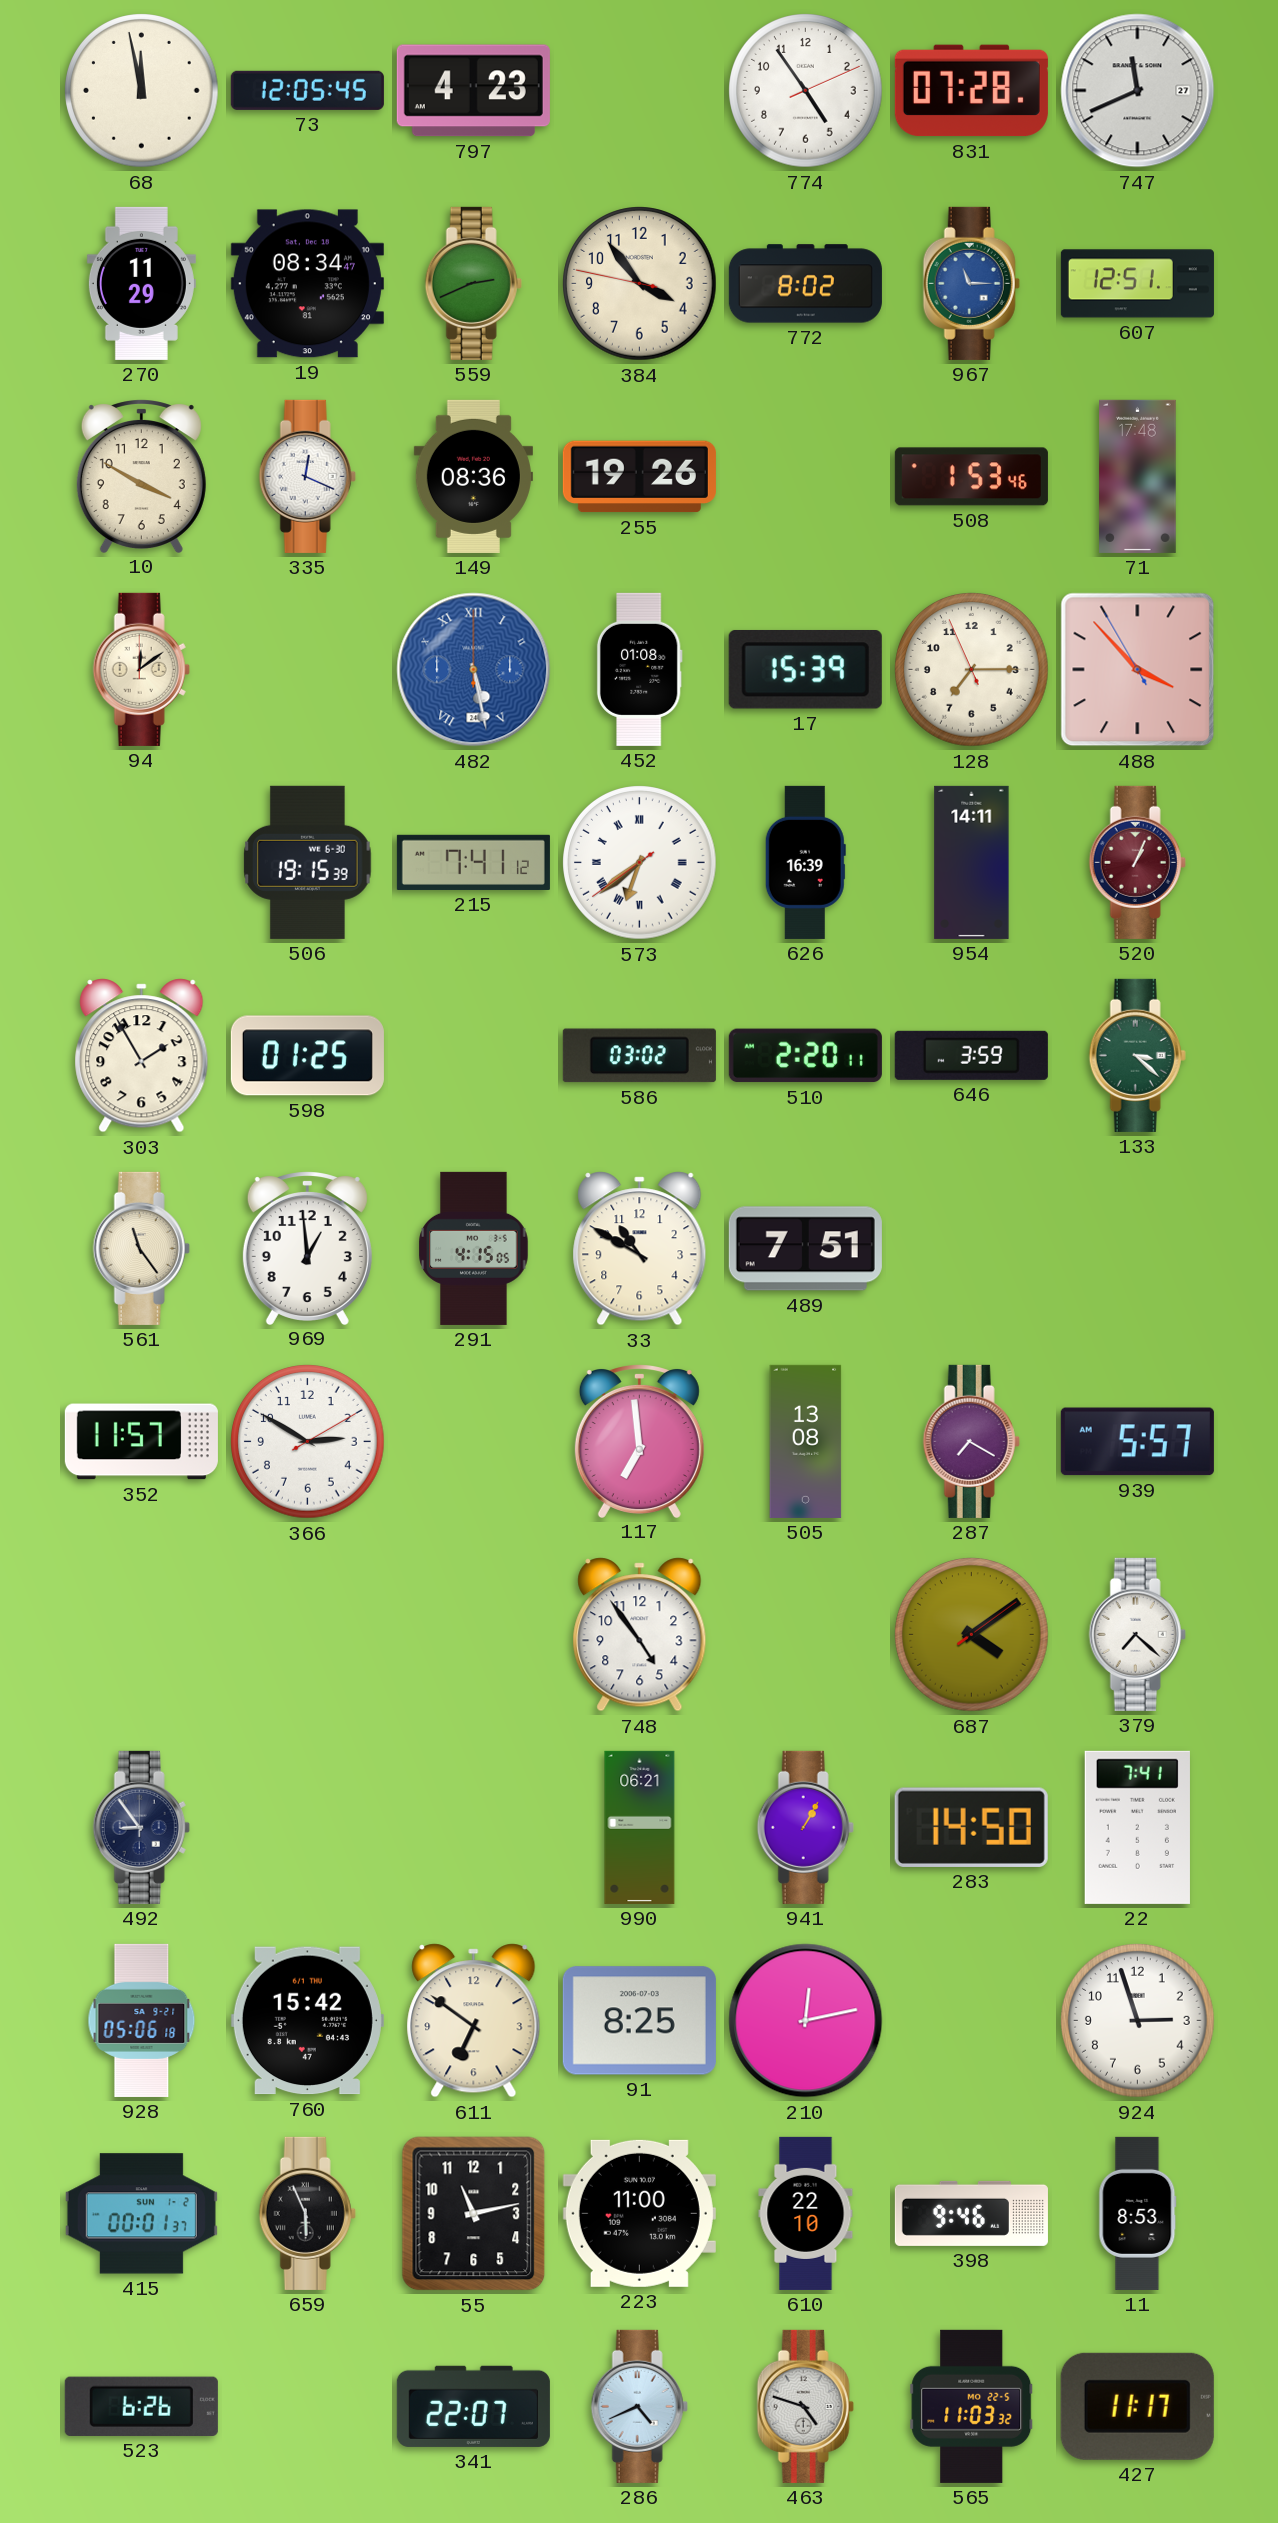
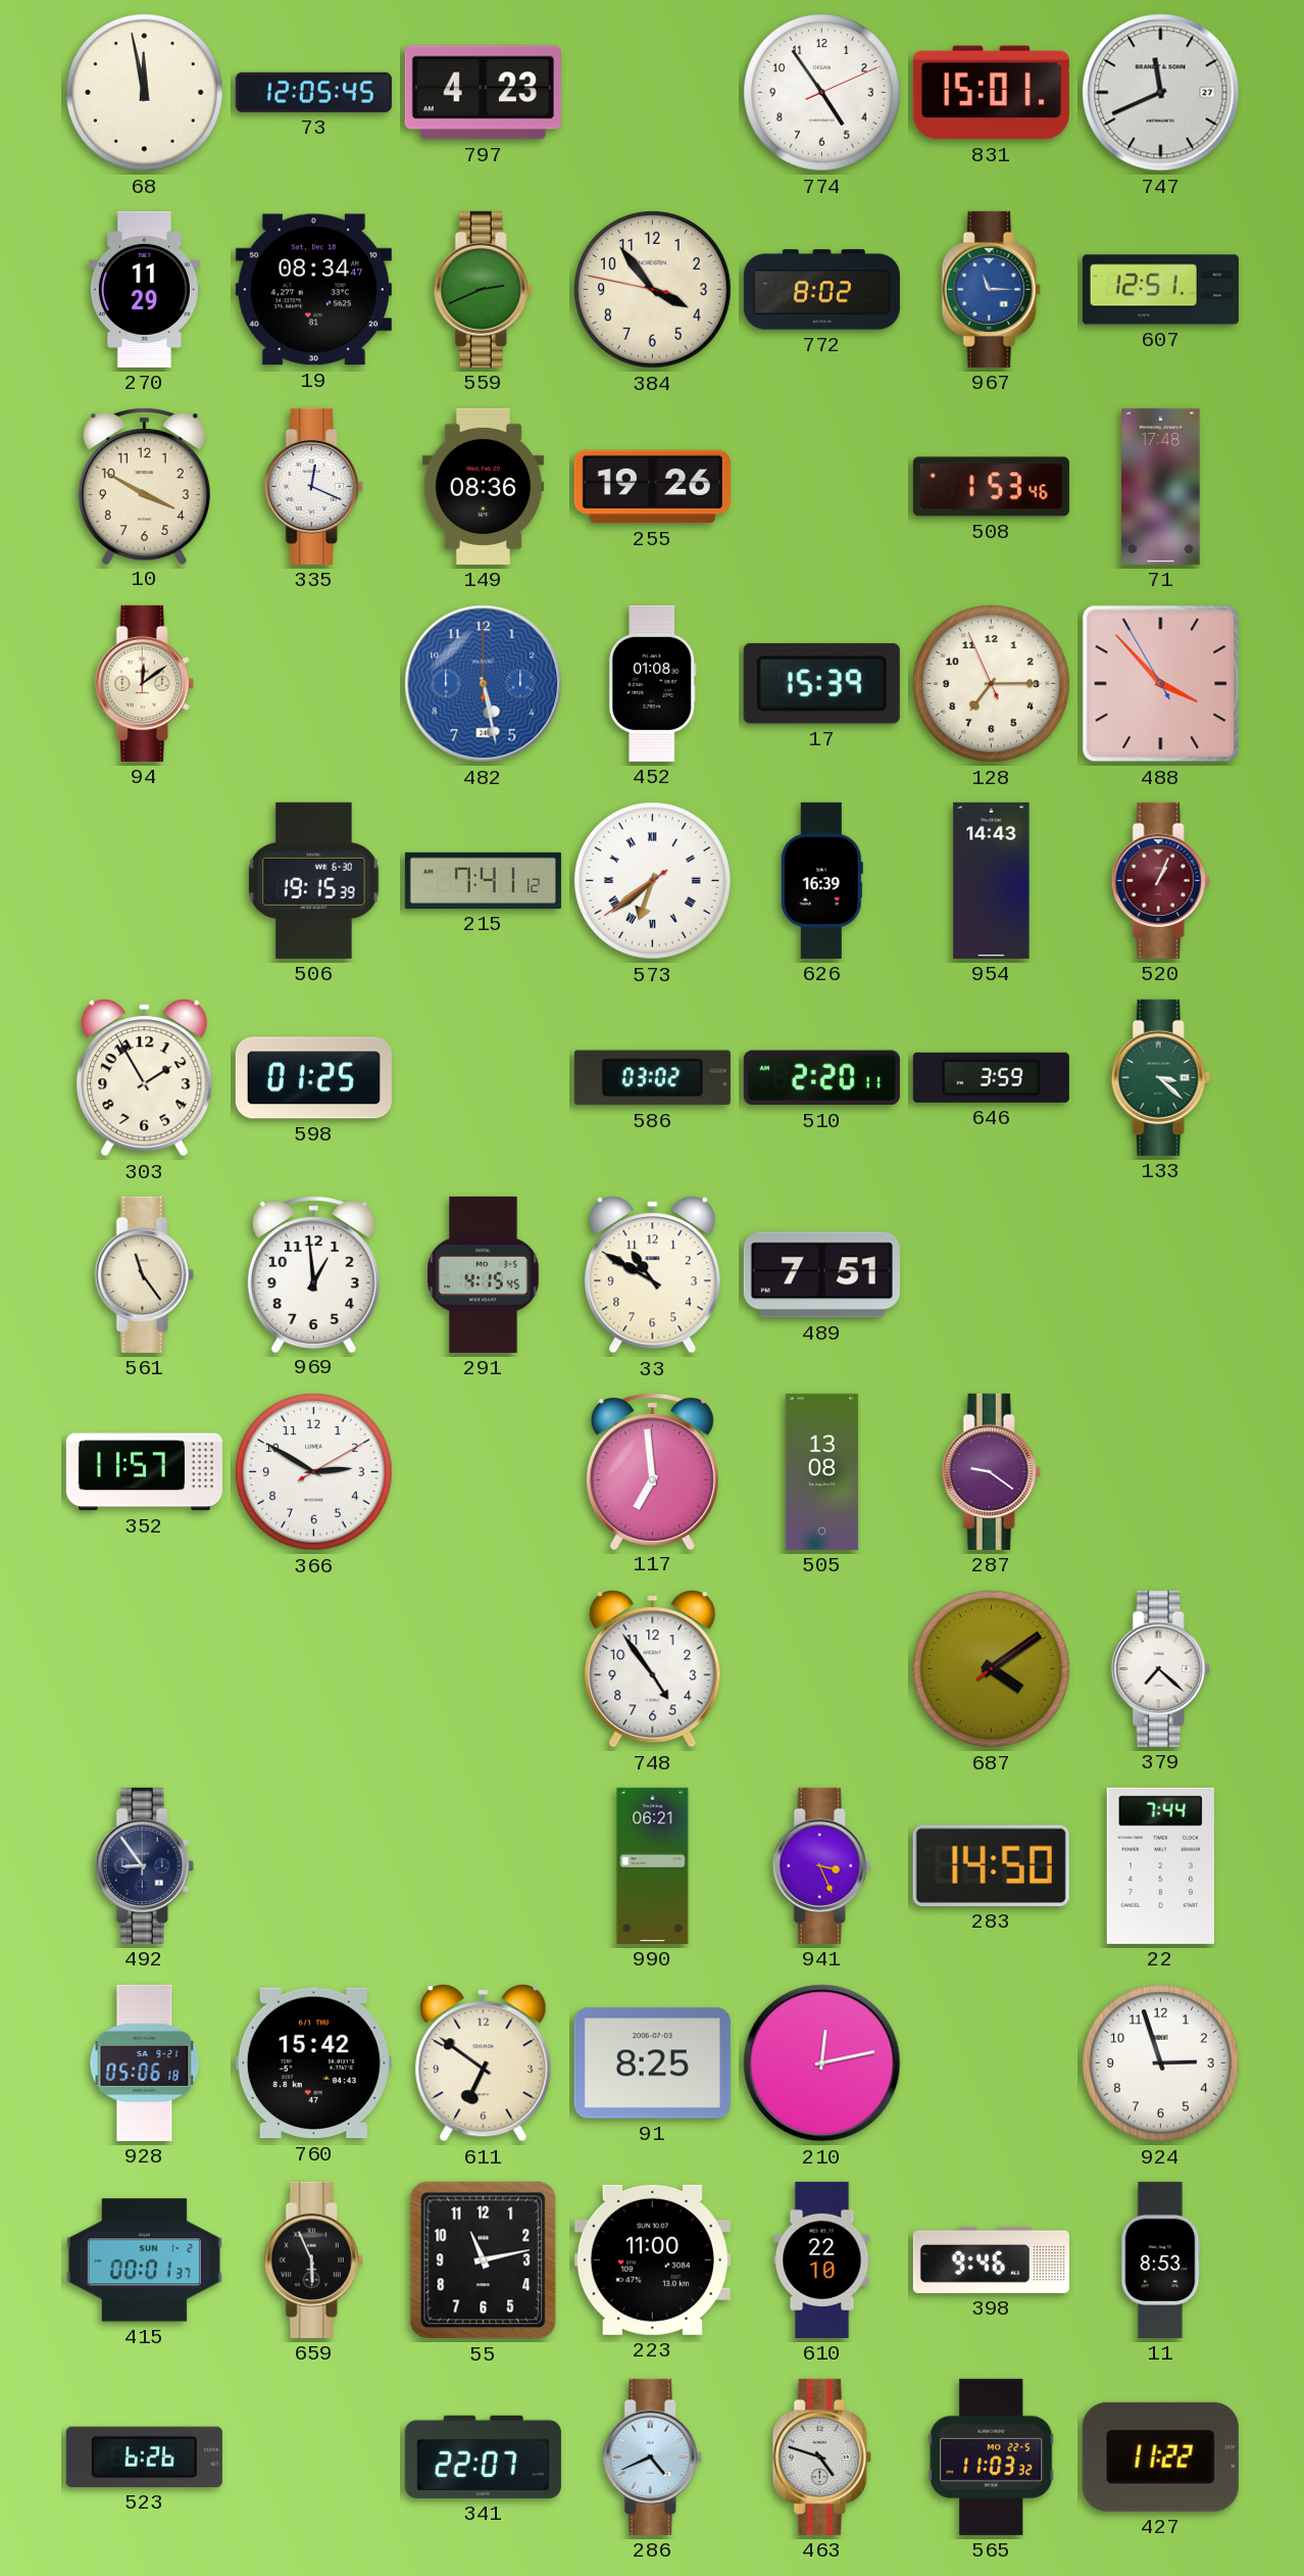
831: 07:28 -> 15:01 (991, 93)
482 numerals: Roman -> Arabic (484, 684)
954: 14:11 -> 14:43 (992, 880)
291: 4:15:05 -> 4:15:45 (484, 1274)
287: 7:20 -> 9:21 (991, 1471)
939: 5:57 -> none (1137, 1442)
941: 1:05 -> 3:26 (821, 1865)
22: 7:41 -> 7:44 (1160, 1865)
427: 11:17 -> 11:22 (1160, 2457)
